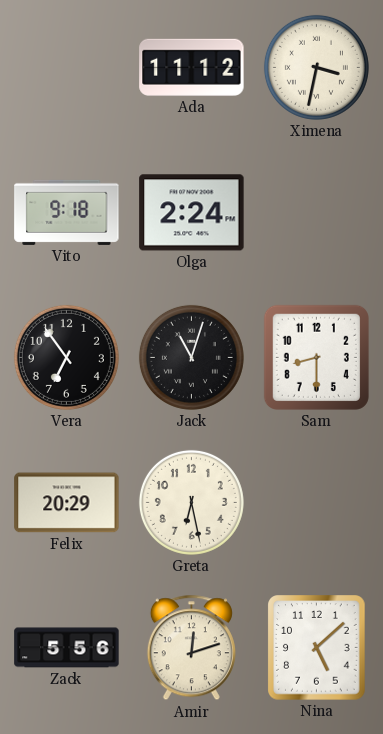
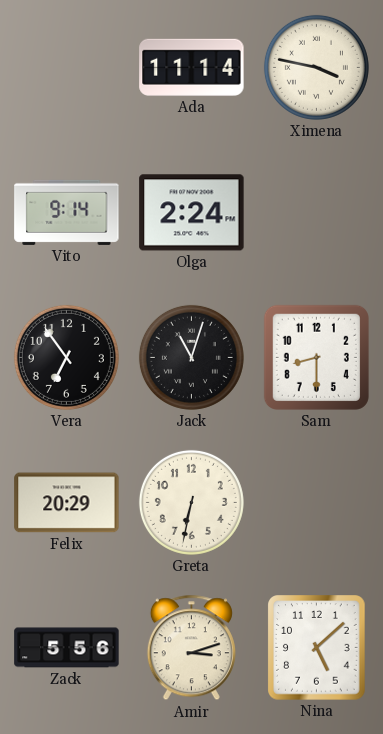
Ada: 11:12 -> 11:14 (192, 67)
Ximena: 3:32 -> 3:47 (316, 67)
Vito: 9:18 -> 9:14 (67, 212)
Greta: 6:28 -> 6:32 (191, 502)
Amir: 12:12 -> 3:12 (191, 648)
